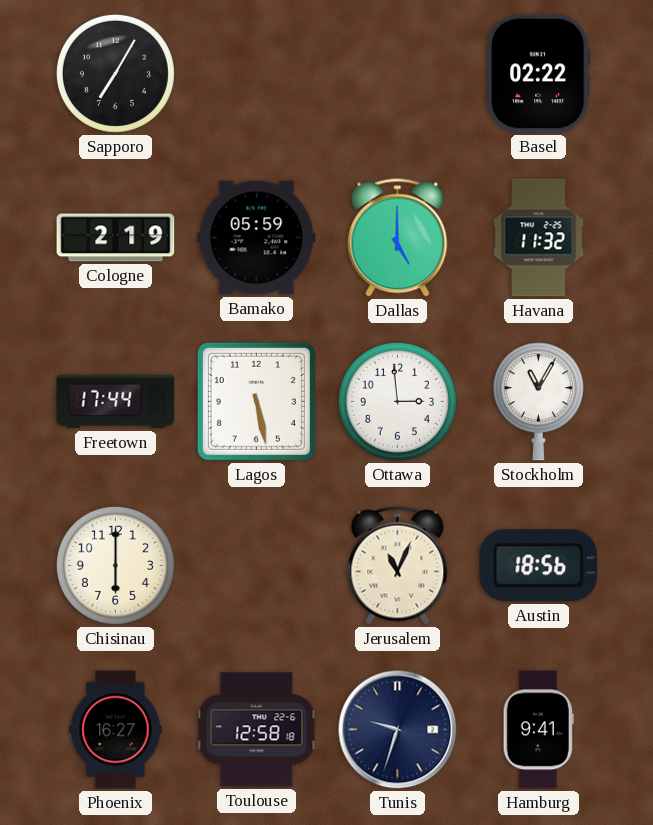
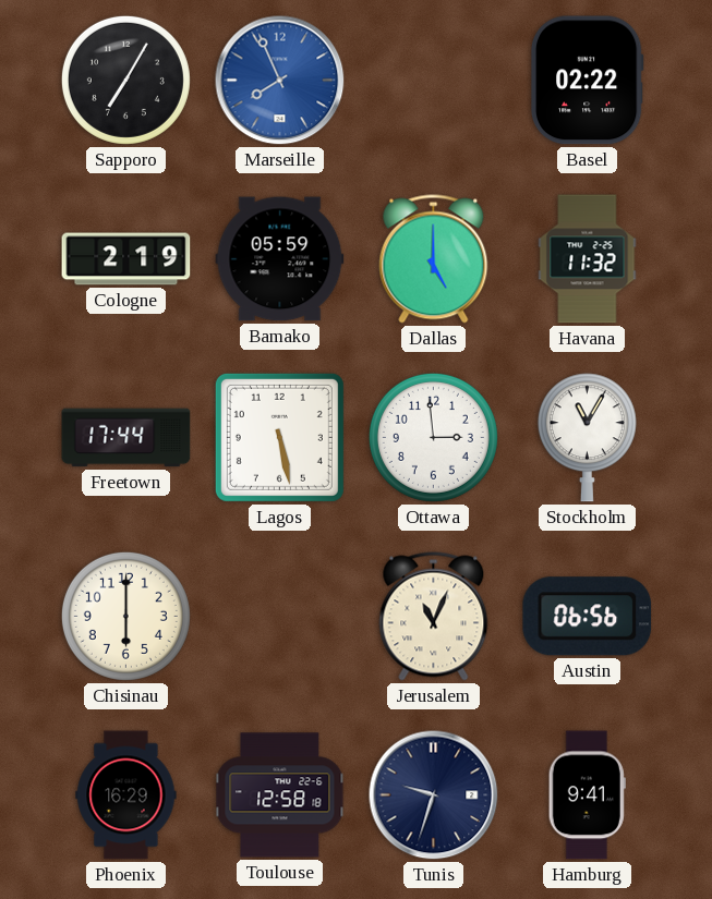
Marseille: none -> 7:56 (280, 81)
Austin: 18:56 -> 06:56 (588, 617)
Phoenix: 16:27 -> 16:29 (126, 795)
